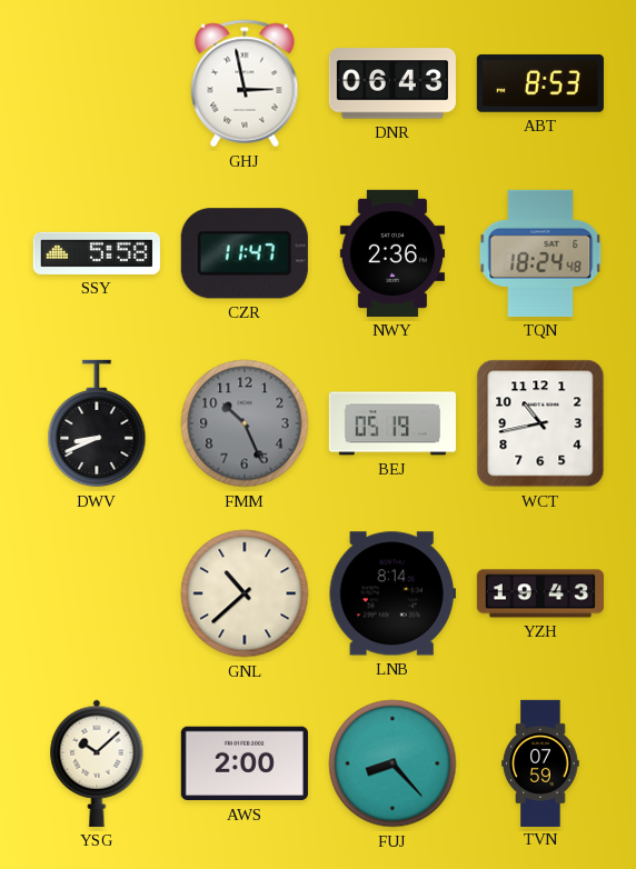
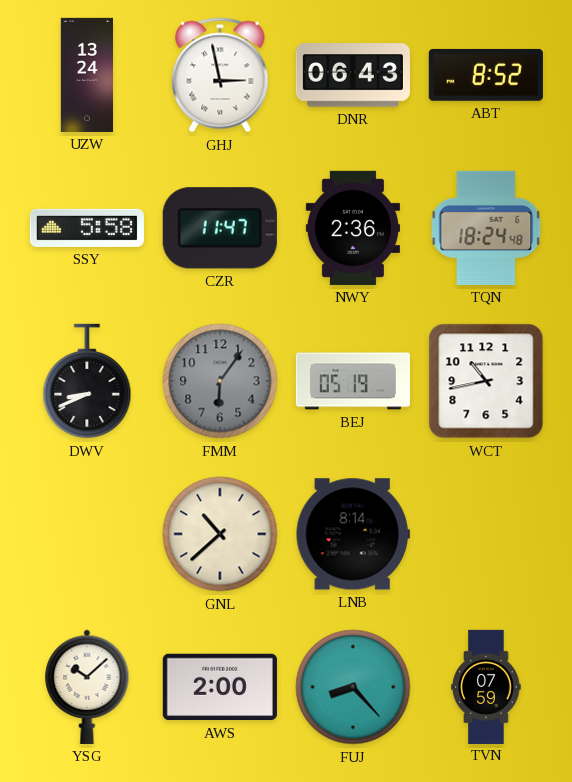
UZW: none -> 13:24 (87, 75)
ABT: 8:53 -> 8:52 (486, 75)
FMM: 10:26 -> 6:06 (220, 381)
YZH: 19:43 -> none (540, 593)
